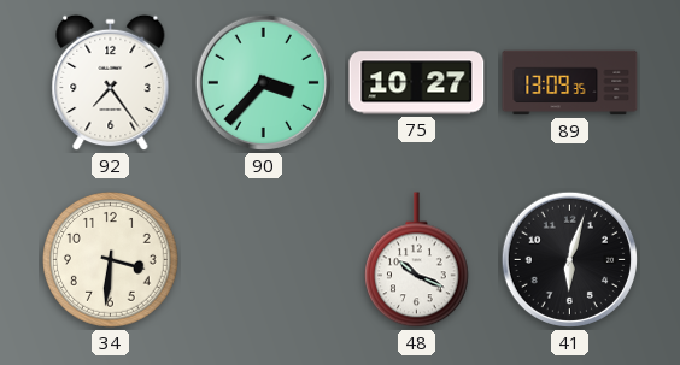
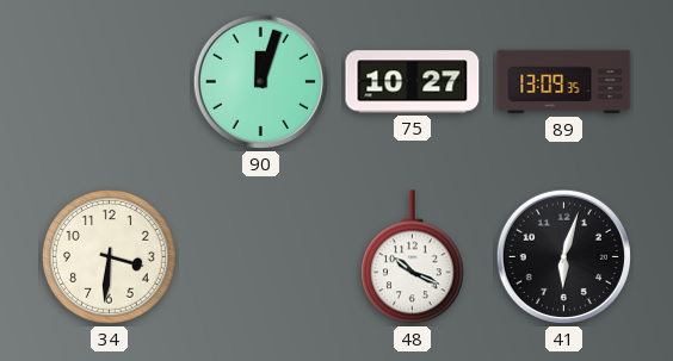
92: 7:24 -> none (111, 83)
90: 3:37 -> 12:03 (260, 81)
